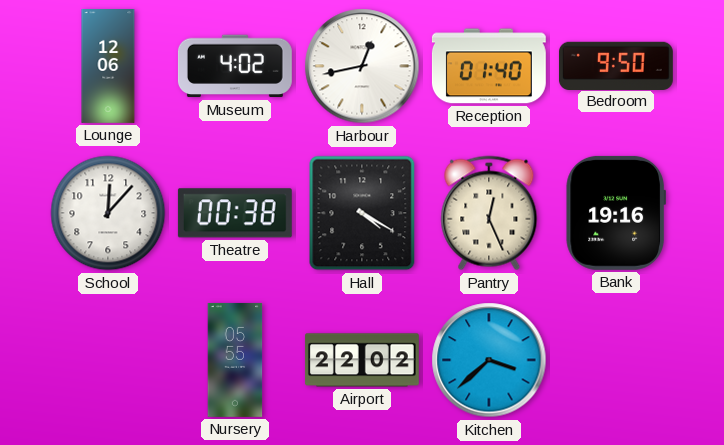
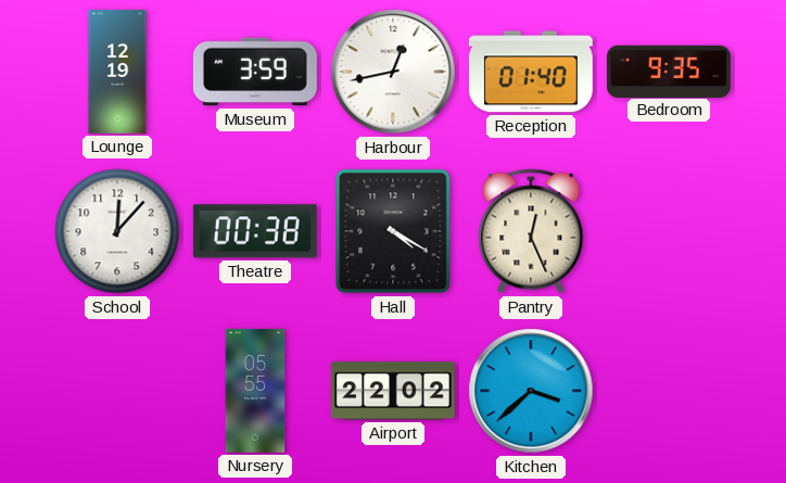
Lounge: 12:06 -> 12:19 (117, 73)
Museum: 4:02 -> 3:59 (255, 72)
Bedroom: 9:50 -> 9:35 (669, 71)
Bank: 19:16 -> none (615, 213)
